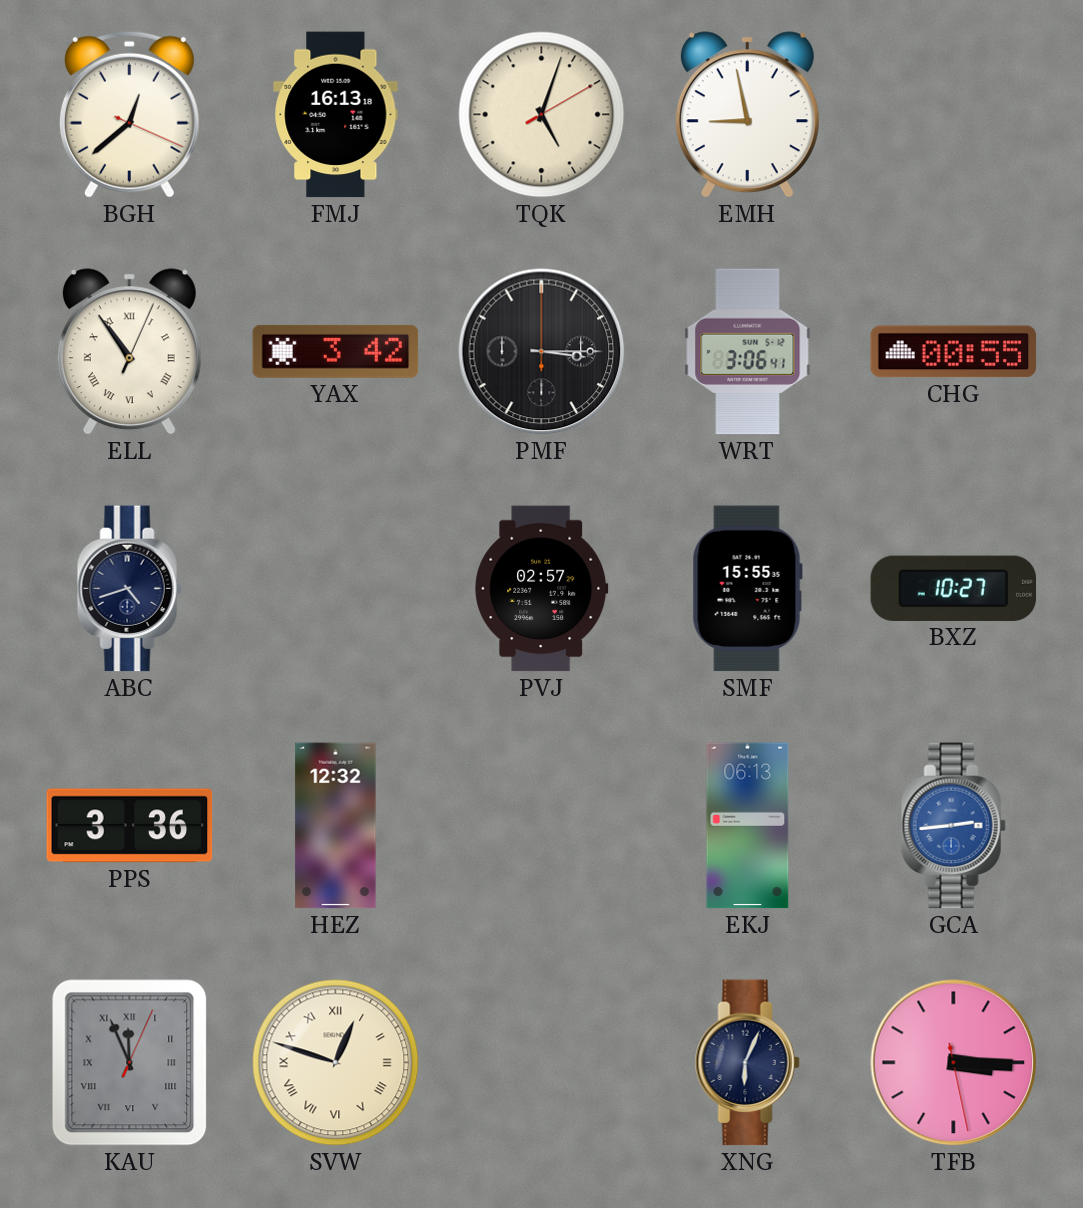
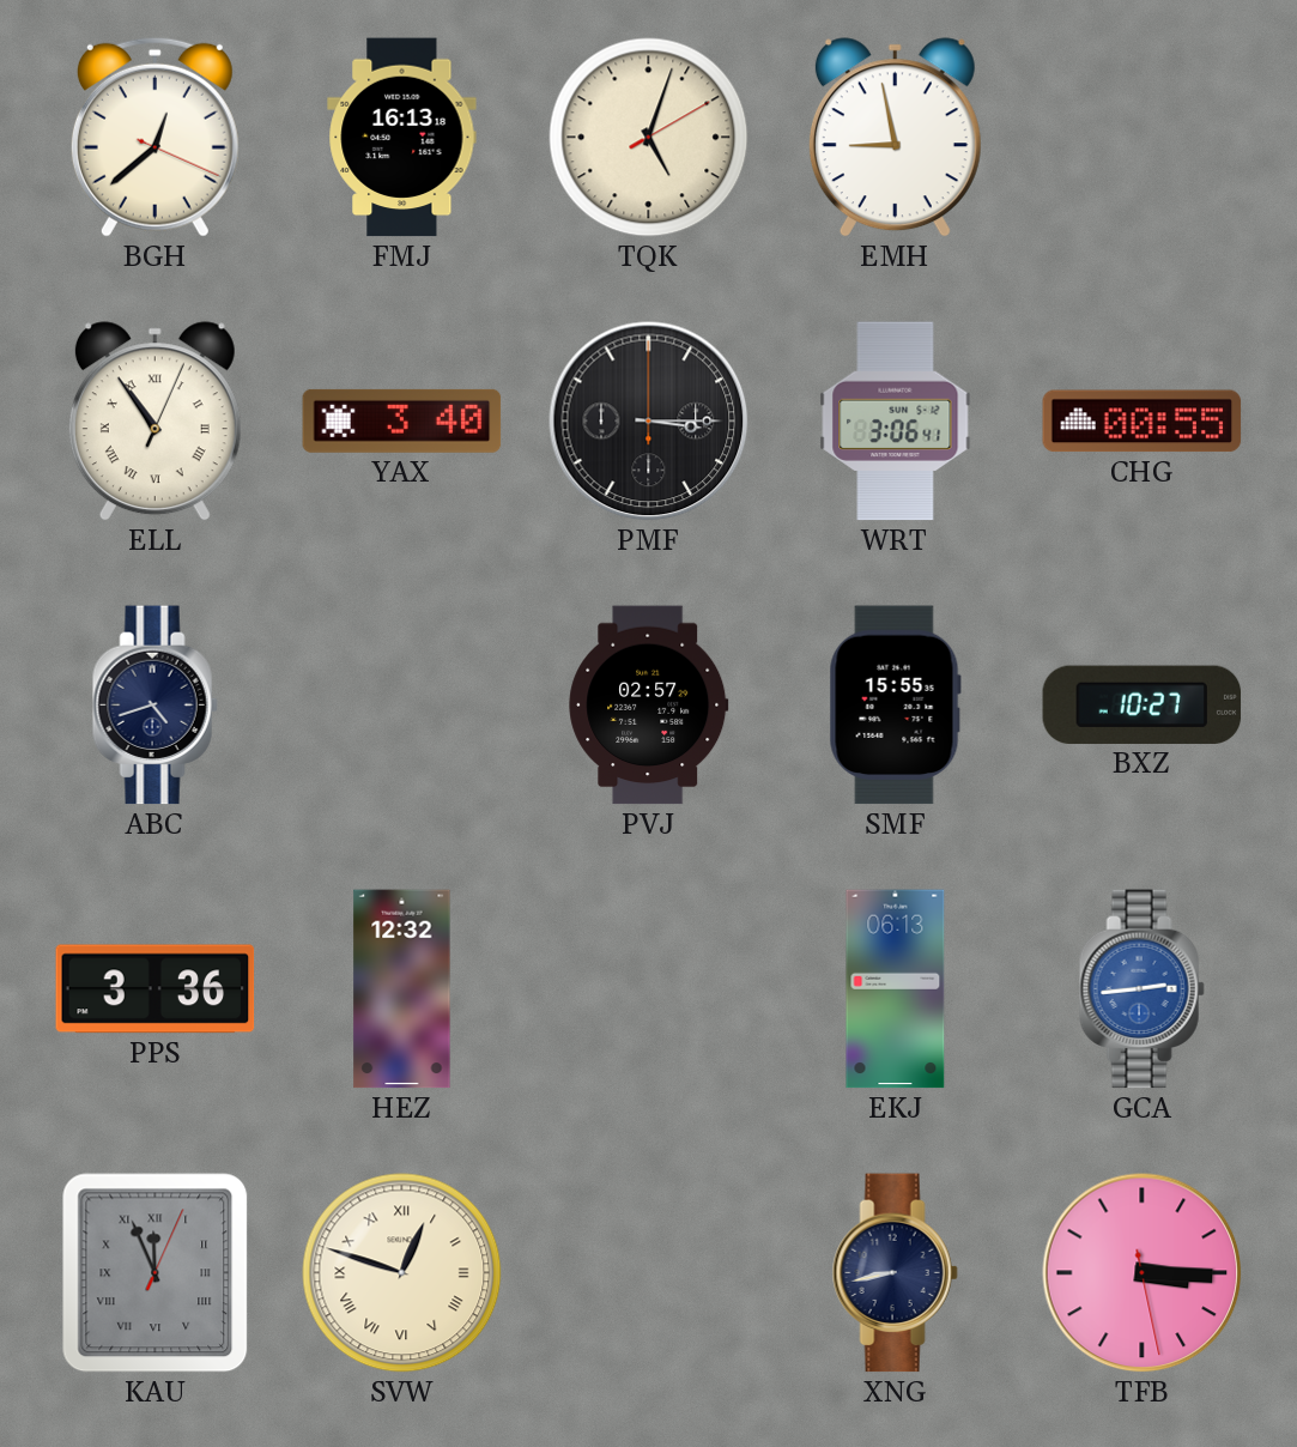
YAX: 3:42 -> 3:40 (402, 420)
XNG: 6:04 -> 8:43 (895, 1273)
